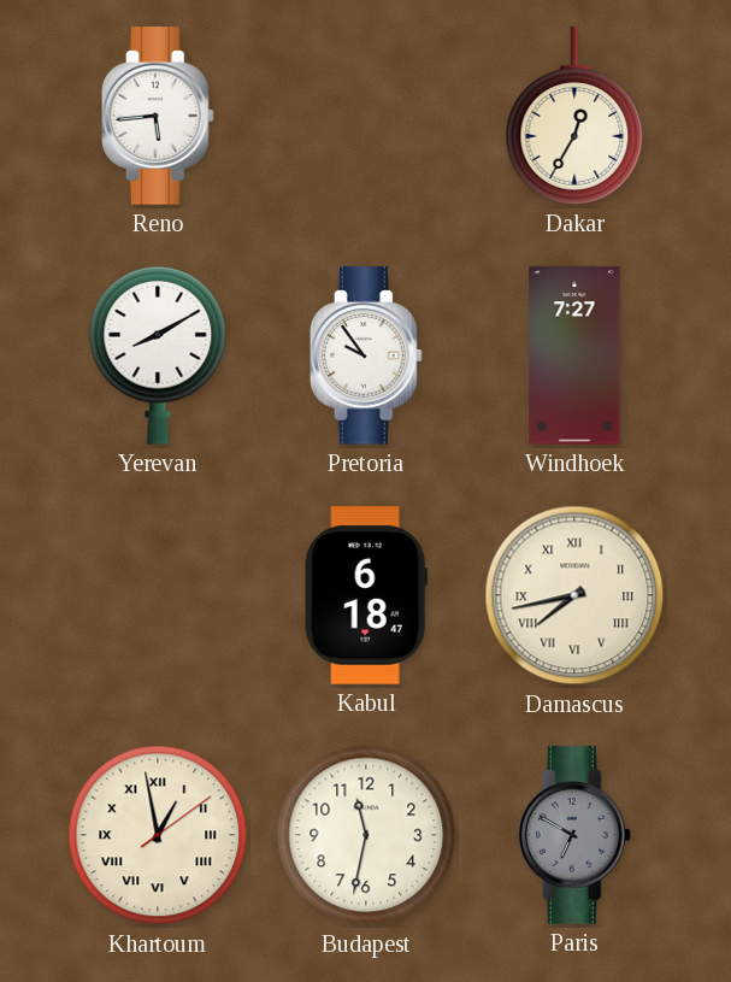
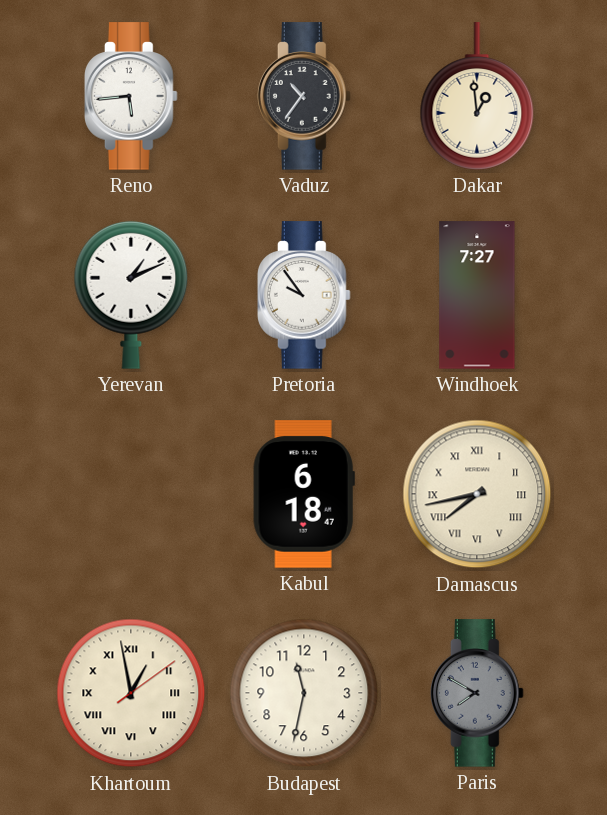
Vaduz: none -> 10:36 (304, 96)
Dakar: 12:35 -> 12:59 (477, 96)
Yerevan: 8:10 -> 1:11 (131, 295)
Paris: 6:50 -> 7:50 (477, 693)
